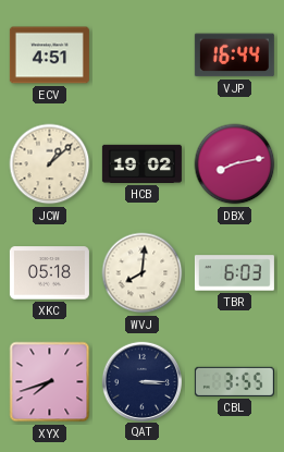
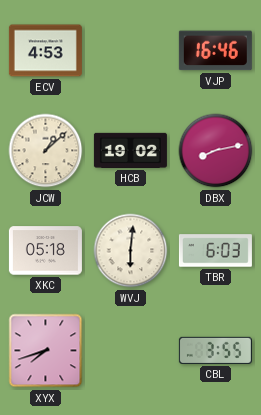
ECV: 4:51 -> 4:53 (45, 51)
VJP: 16:44 -> 16:46 (215, 51)
WVJ: 8:01 -> 6:01 (131, 251)
QAT: 3:15 -> none (141, 381)
